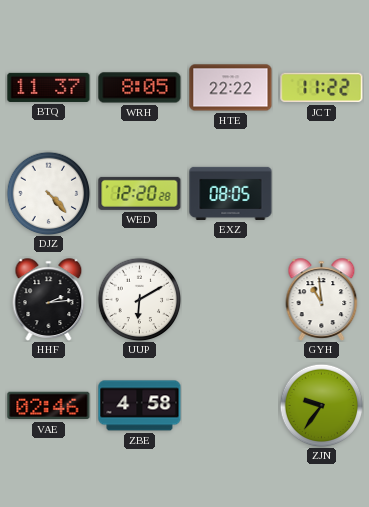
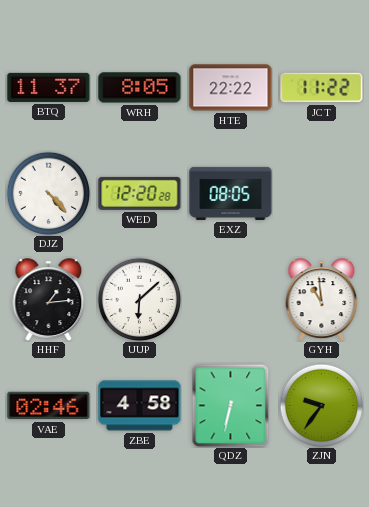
HHF: 2:14 -> 1:14 (49, 300)
UUP: 6:10 -> 6:08 (139, 299)
QDZ: none -> 6:32 (231, 405)
